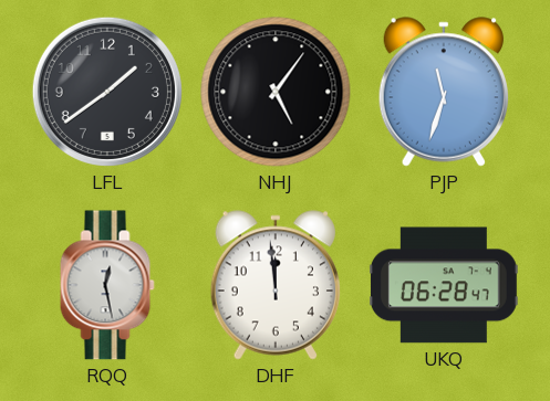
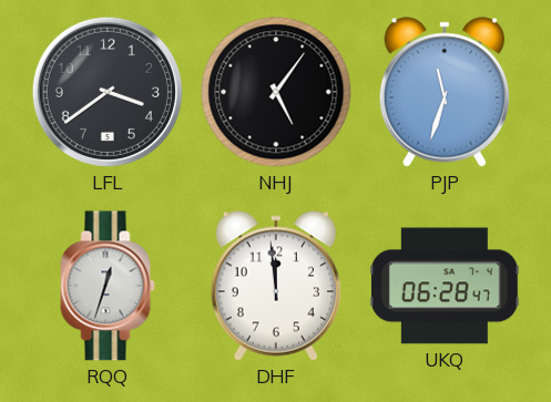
LFL: 1:39 -> 3:39 (108, 92)
RQQ: 12:28 -> 12:33 (108, 286)
